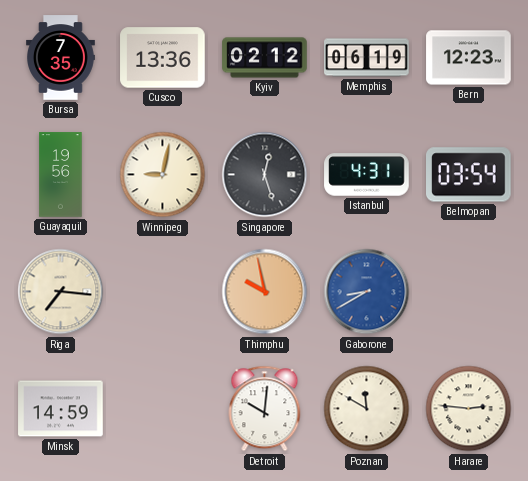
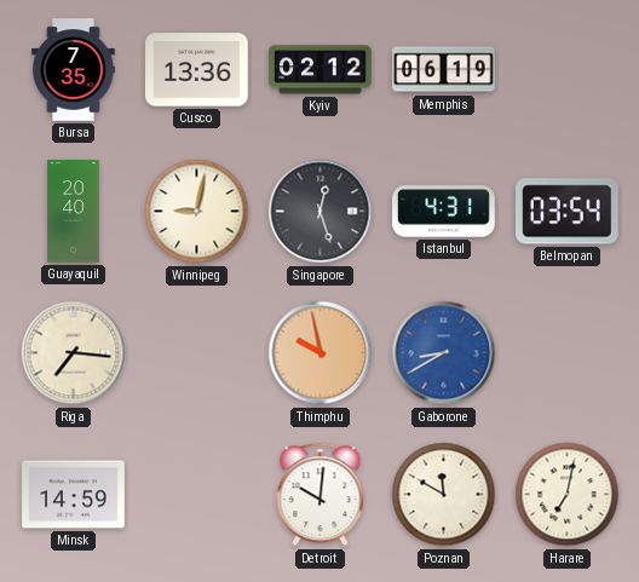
Bern: 12:23 -> none (469, 58)
Guayaquil: 19:56 -> 20:40 (74, 212)
Harare: 2:46 -> 7:02 (568, 495)
